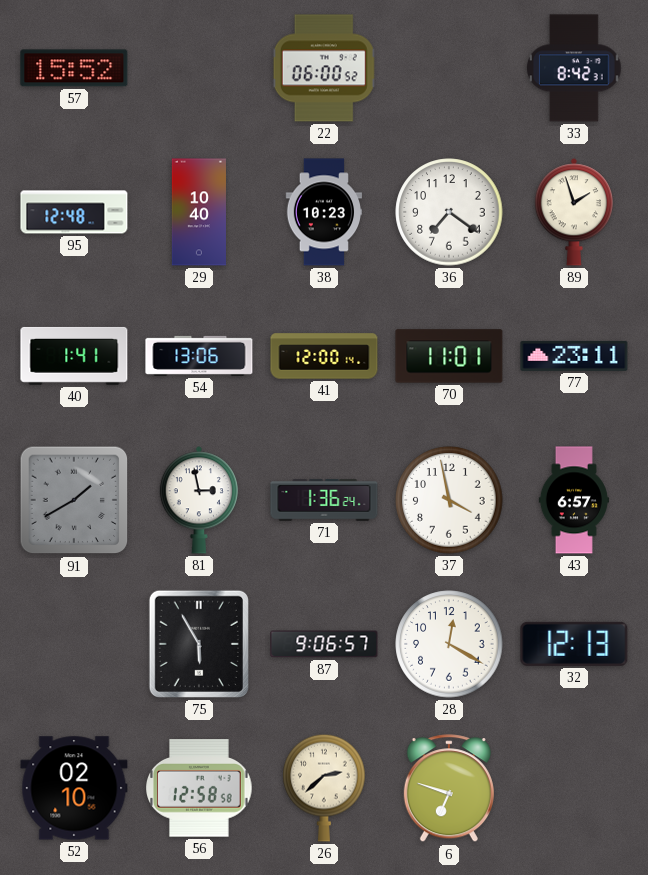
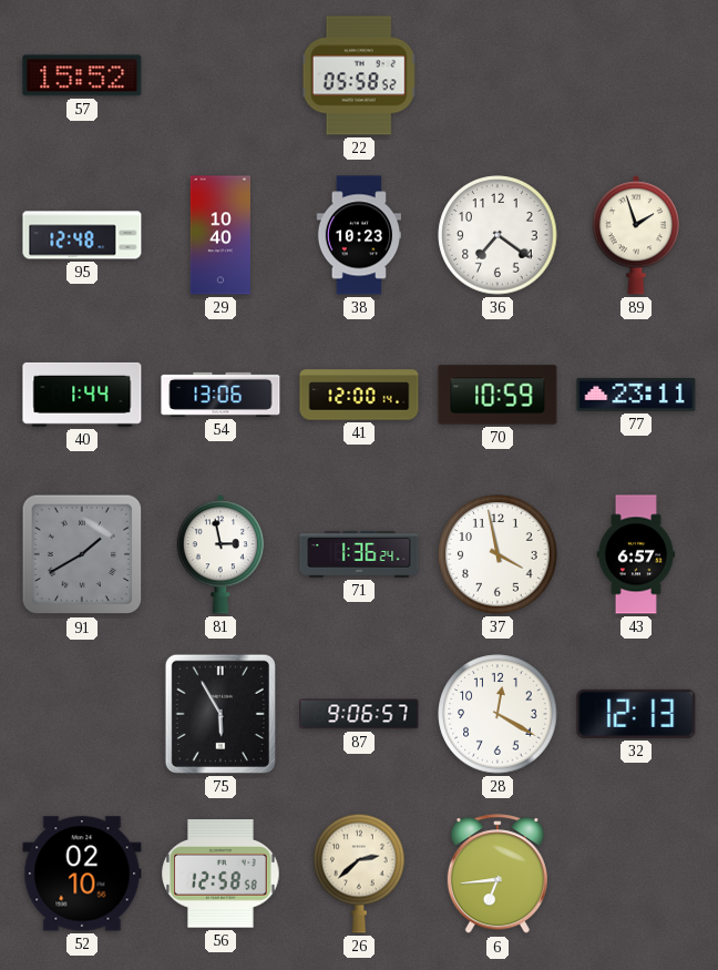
22: 06:00 -> 05:58 (359, 75)
33: 8:42 -> none (575, 68)
40: 1:41 -> 1:44 (82, 395)
70: 11:01 -> 10:59 (498, 395)
6: 6:48 -> 6:44 (498, 875)
